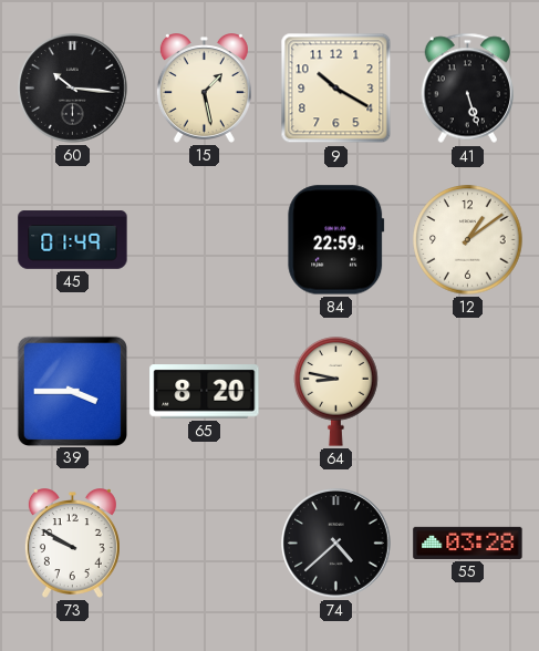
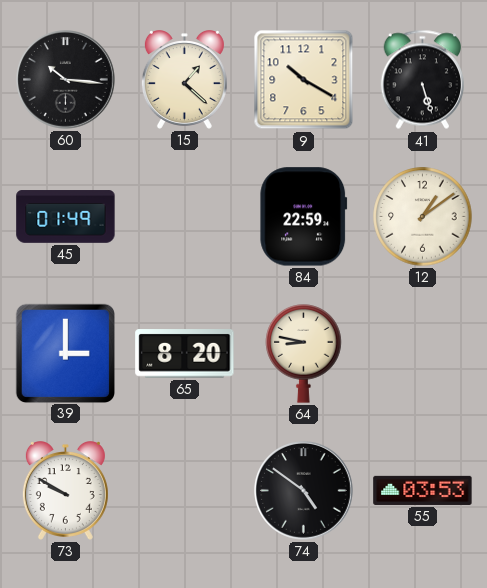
15: 1:28 -> 1:22 (184, 80)
39: 3:45 -> 3:00 (65, 353)
74: 4:38 -> 4:51 (304, 491)
55: 03:28 -> 03:53 (423, 490)
